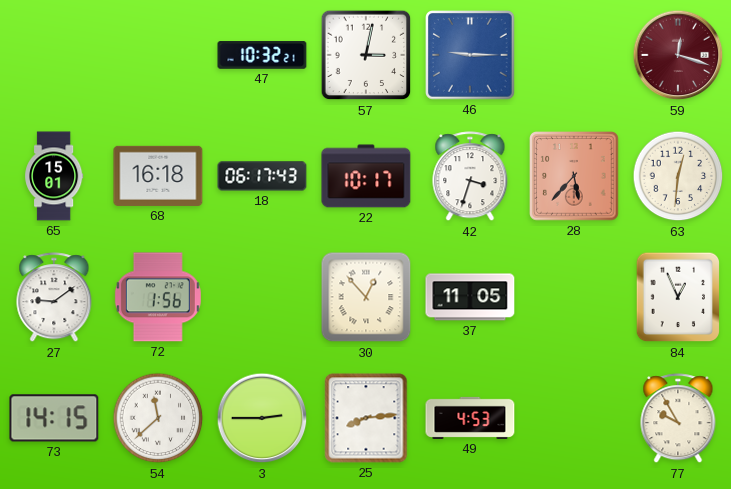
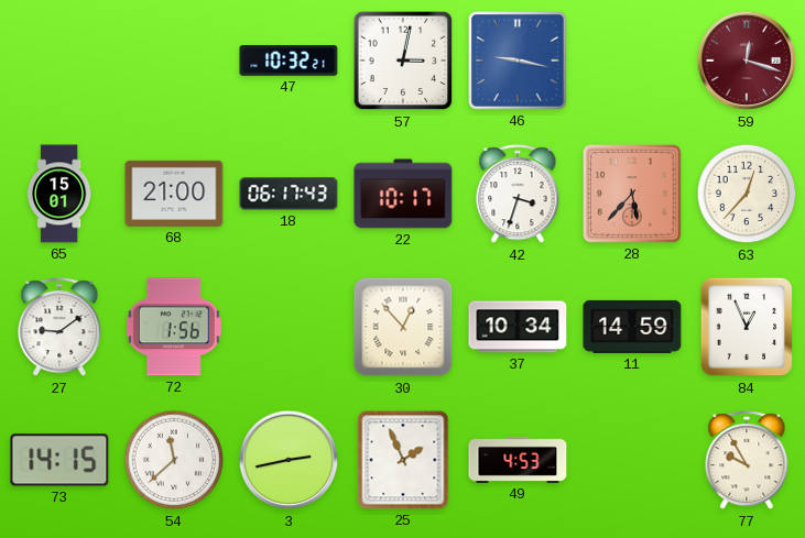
46: 9:15 -> 9:17 (519, 62)
68: 16:18 -> 21:00 (174, 194)
63: 12:31 -> 12:37 (747, 194)
37: 11:05 -> 10:34 (518, 327)
11: none -> 14:59 (632, 327)
3: 2:45 -> 2:43 (289, 460)
25: 8:14 -> 1:56 (403, 460)
